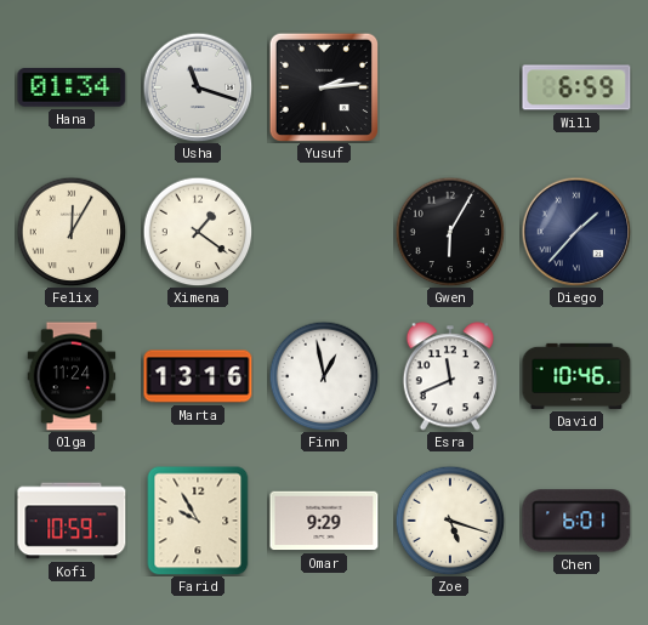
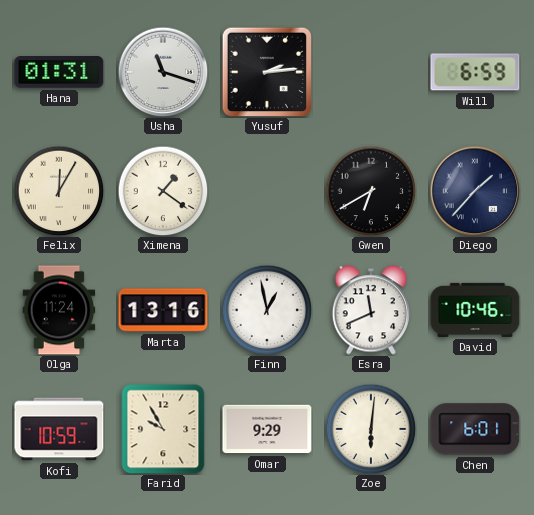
Hana: 01:34 -> 01:31 (59, 73)
Gwen: 6:05 -> 6:40 (371, 191)
Zoe: 5:18 -> 6:01 (371, 429)
